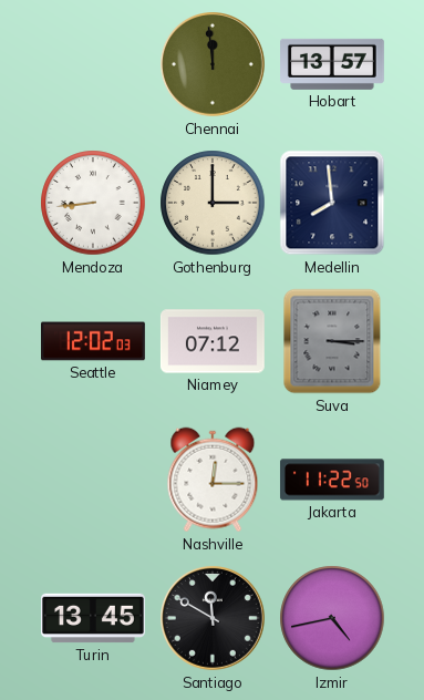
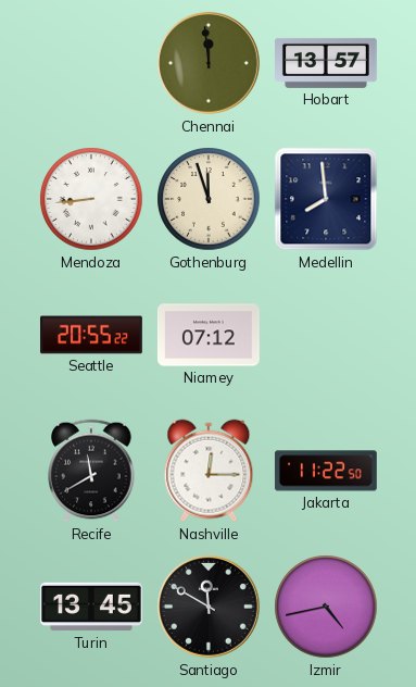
Gothenburg: 3:00 -> 11:57 (209, 199)
Seattle: 12:02 -> 20:55 (92, 335)
Suva: 3:15 -> none (332, 341)
Recife: none -> 11:40 (91, 471)
